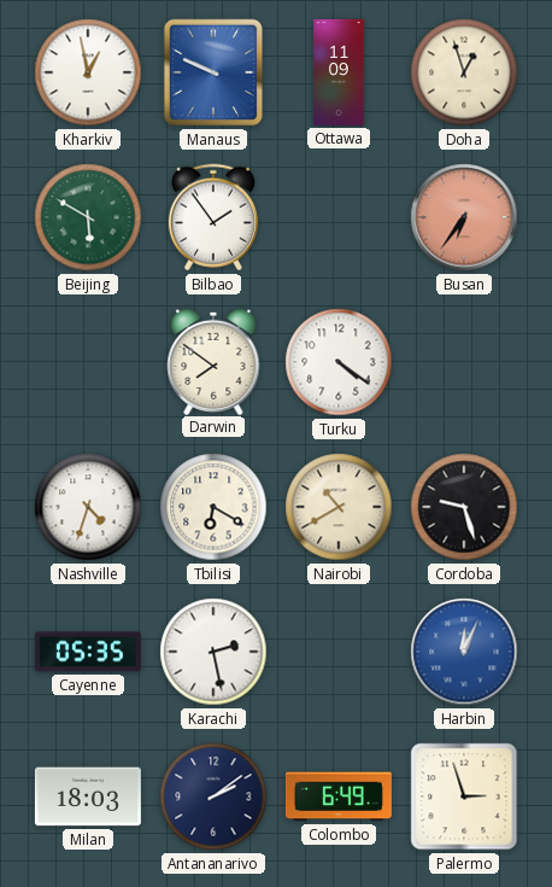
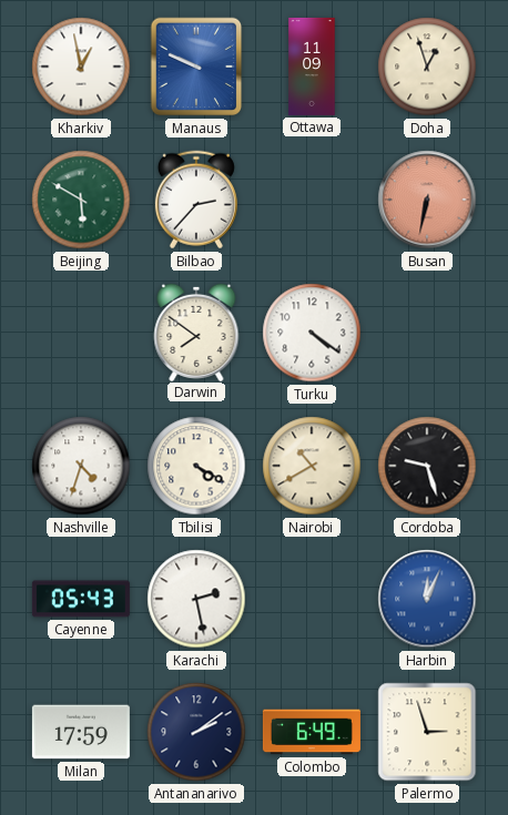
Bilbao: 1:54 -> 2:37 (196, 200)
Busan: 6:36 -> 6:32 (427, 200)
Tbilisi: 6:20 -> 4:20 (196, 466)
Cayenne: 05:35 -> 05:43 (81, 599)
Milan: 18:03 -> 17:59 (81, 732)
